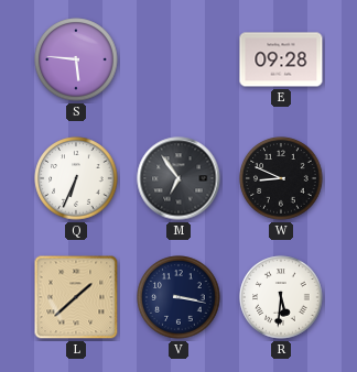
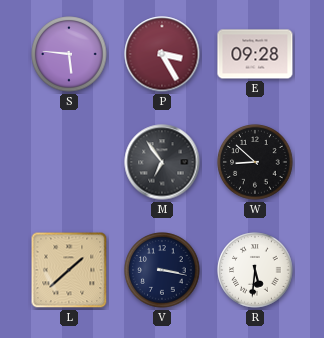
P: none -> 3:25 (162, 54)
Q: 6:34 -> none (76, 178)
W: 8:49 -> 8:52 (255, 162)
